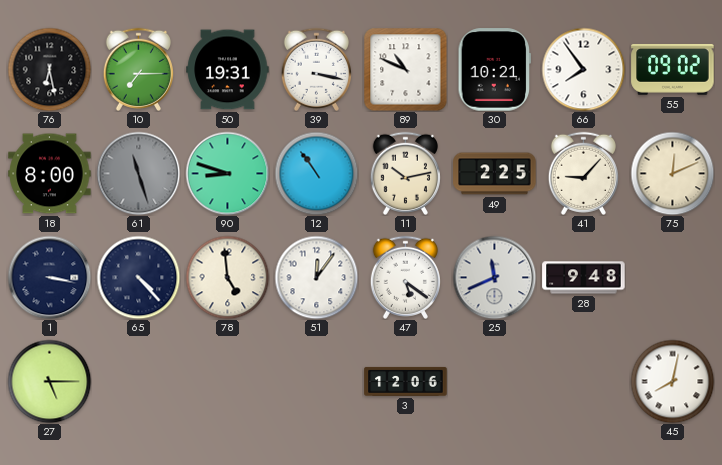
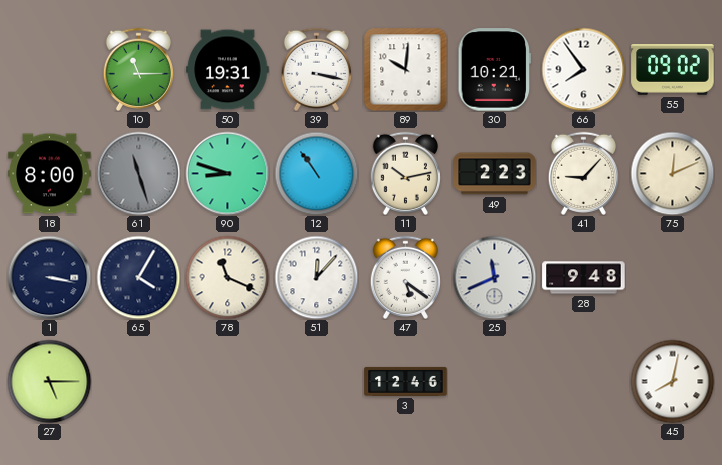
76: 6:28 -> none (49, 69)
10: 7:15 -> 11:15 (138, 69)
89: 10:49 -> 10:01 (405, 69)
49: 2:25 -> 2:23 (495, 174)
65: 4:23 -> 4:05 (138, 277)
78: 4:59 -> 11:19 (227, 277)
51: 12:06 -> 12:07 (316, 277)
3: 12:06 -> 12:46 (406, 381)
